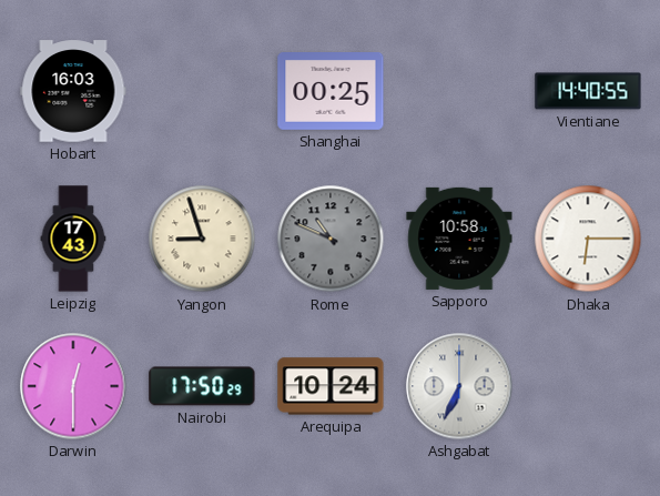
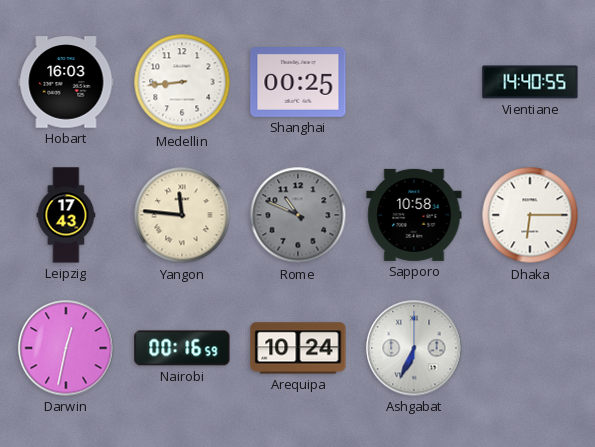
Medellin: none -> 8:44 (182, 82)
Yangon: 8:57 -> 11:46 (182, 215)
Darwin: 12:30 -> 12:32 (66, 348)
Nairobi: 17:50 -> 00:16 (182, 348)
